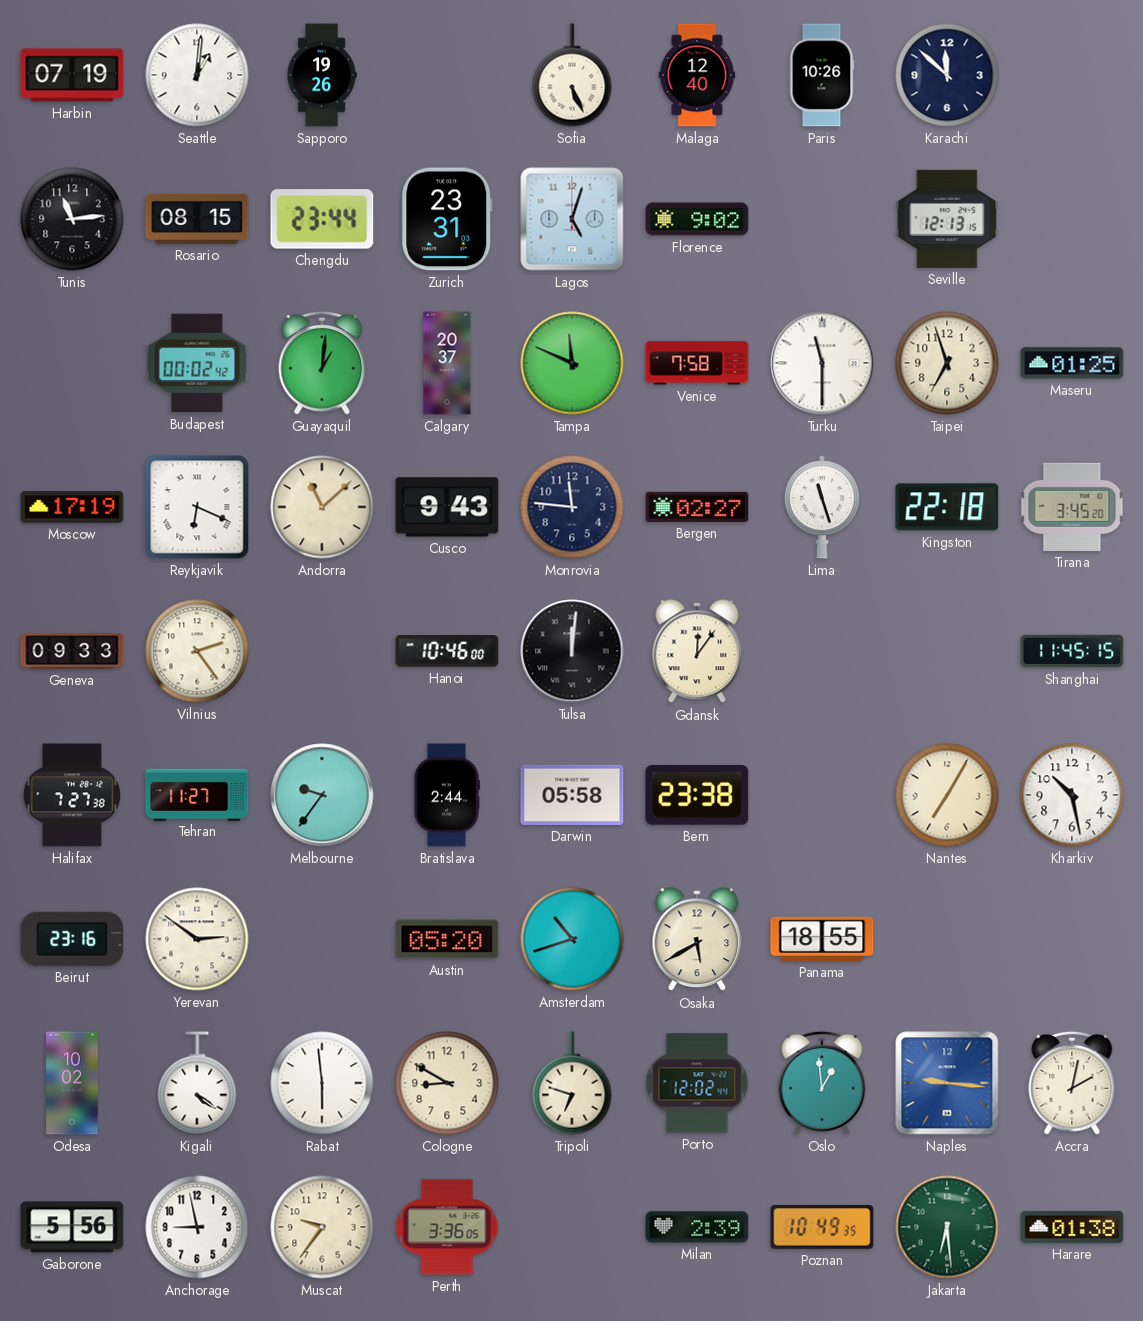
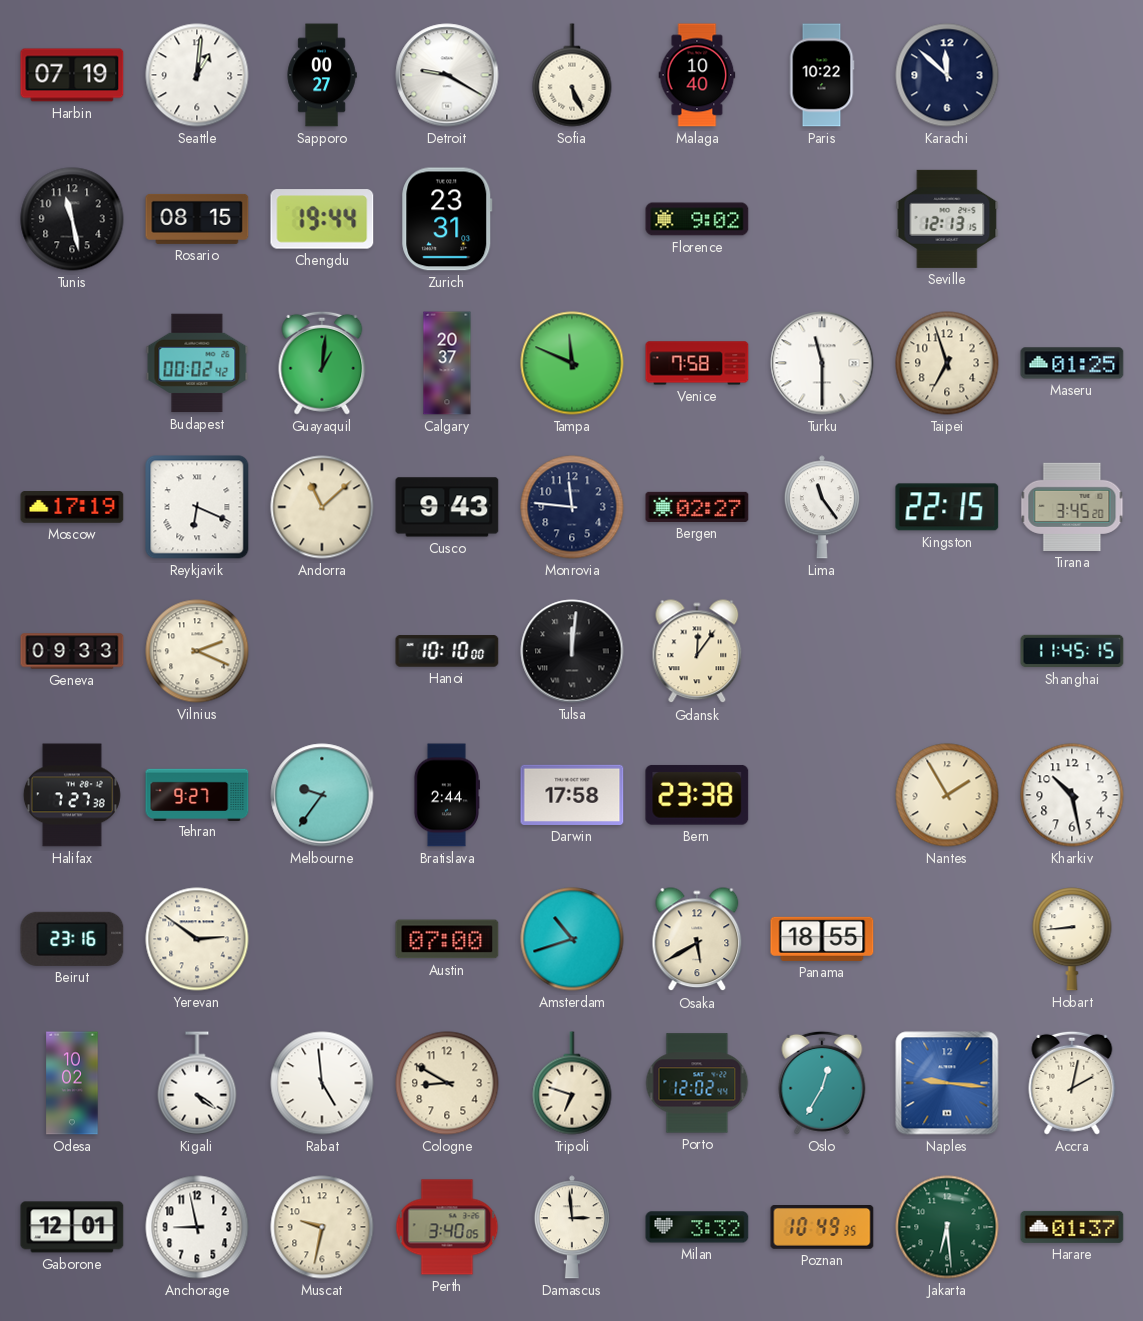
Sapporo: 19:26 -> 00:27 (322, 75)
Detroit: none -> 9:20 (447, 75)
Malaga: 12:40 -> 10:40 (697, 75)
Paris: 10:26 -> 10:22 (822, 75)
Tunis: 11:14 -> 11:28 (72, 219)
Chengdu: 23:44 -> 19:44 (322, 219)
Lagos: 5:03 -> none (572, 219)
Lima: 11:27 -> 11:24 (822, 507)
Kingston: 22:18 -> 22:15 (947, 507)
Vilnius: 2:24 -> 2:19 (197, 651)
Hanoi: 10:46 -> 10:10 (447, 651)
Tehran: 11:27 -> 9:27 (197, 794)
Darwin: 05:58 -> 17:58 (572, 795)
Nantes: 7:05 -> 1:55 (947, 795)
Austin: 05:20 -> 07:00 (447, 939)
Hobart: none -> 8:44 (1072, 939)
Rabat: 5:59 -> 4:59 (322, 1083)
Oslo: 12:59 -> 12:35 (822, 1083)
Gaborone: 5:56 -> 12:01 (72, 1227)
Muscat: 9:36 -> 9:32 (322, 1227)
Perth: 3:36 -> 3:40 (447, 1227)
Damascus: none -> 2:59 (572, 1227)
Milan: 2:39 -> 3:32 (697, 1227)
Harare: 01:38 -> 01:37 (1072, 1227)
